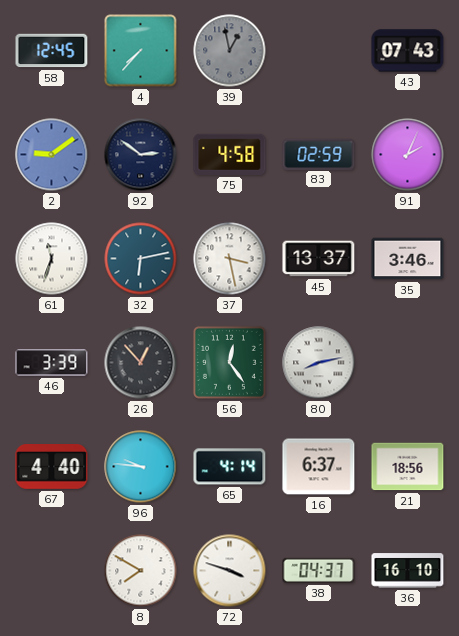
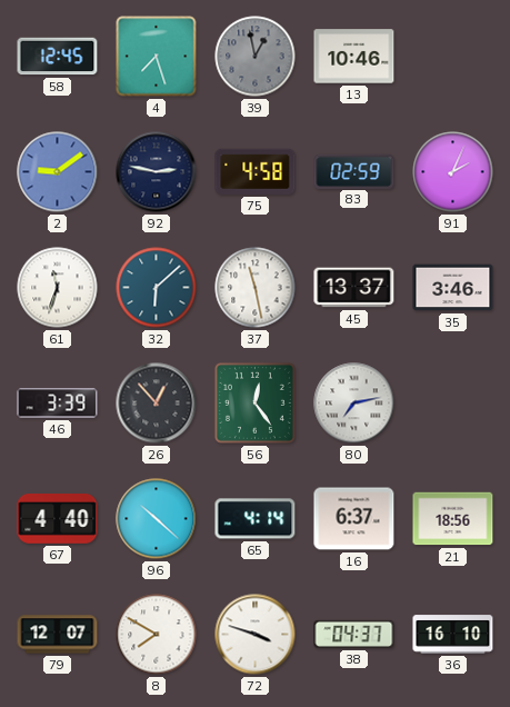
4: 7:37 -> 7:27 (157, 57)
13: none -> 10:46 (354, 57)
43: 07:43 -> none (408, 51)
92: 2:51 -> 2:47 (157, 172)
32: 6:13 -> 6:08 (157, 288)
37: 3:28 -> 11:28 (256, 288)
80: 8:13 -> 7:13 (354, 404)
96: 9:46 -> 10:22 (157, 519)
79: none -> 12:07 (58, 635)
